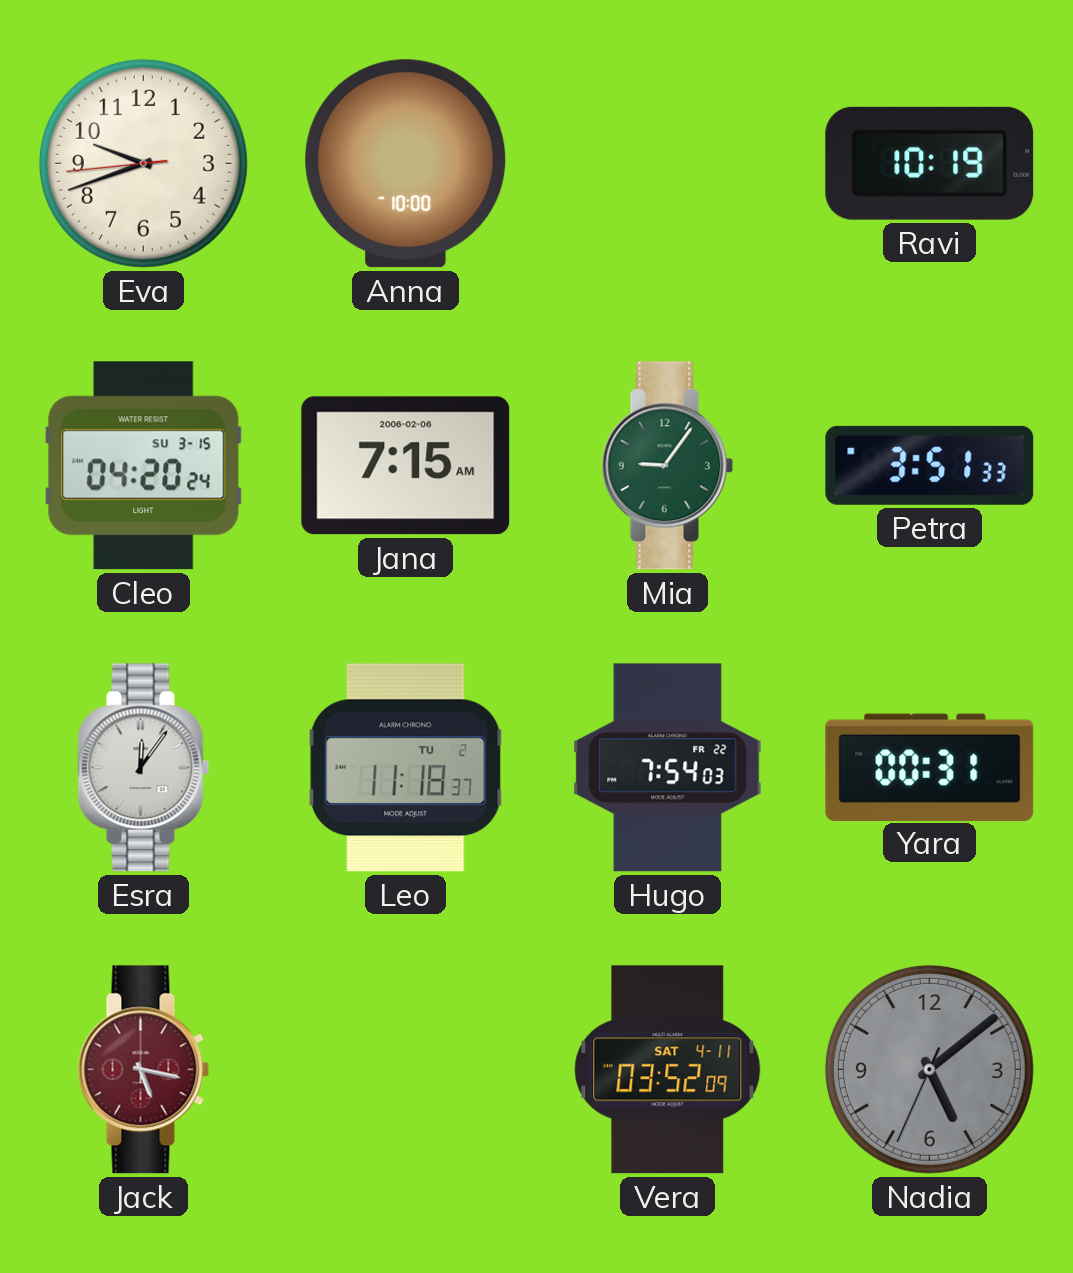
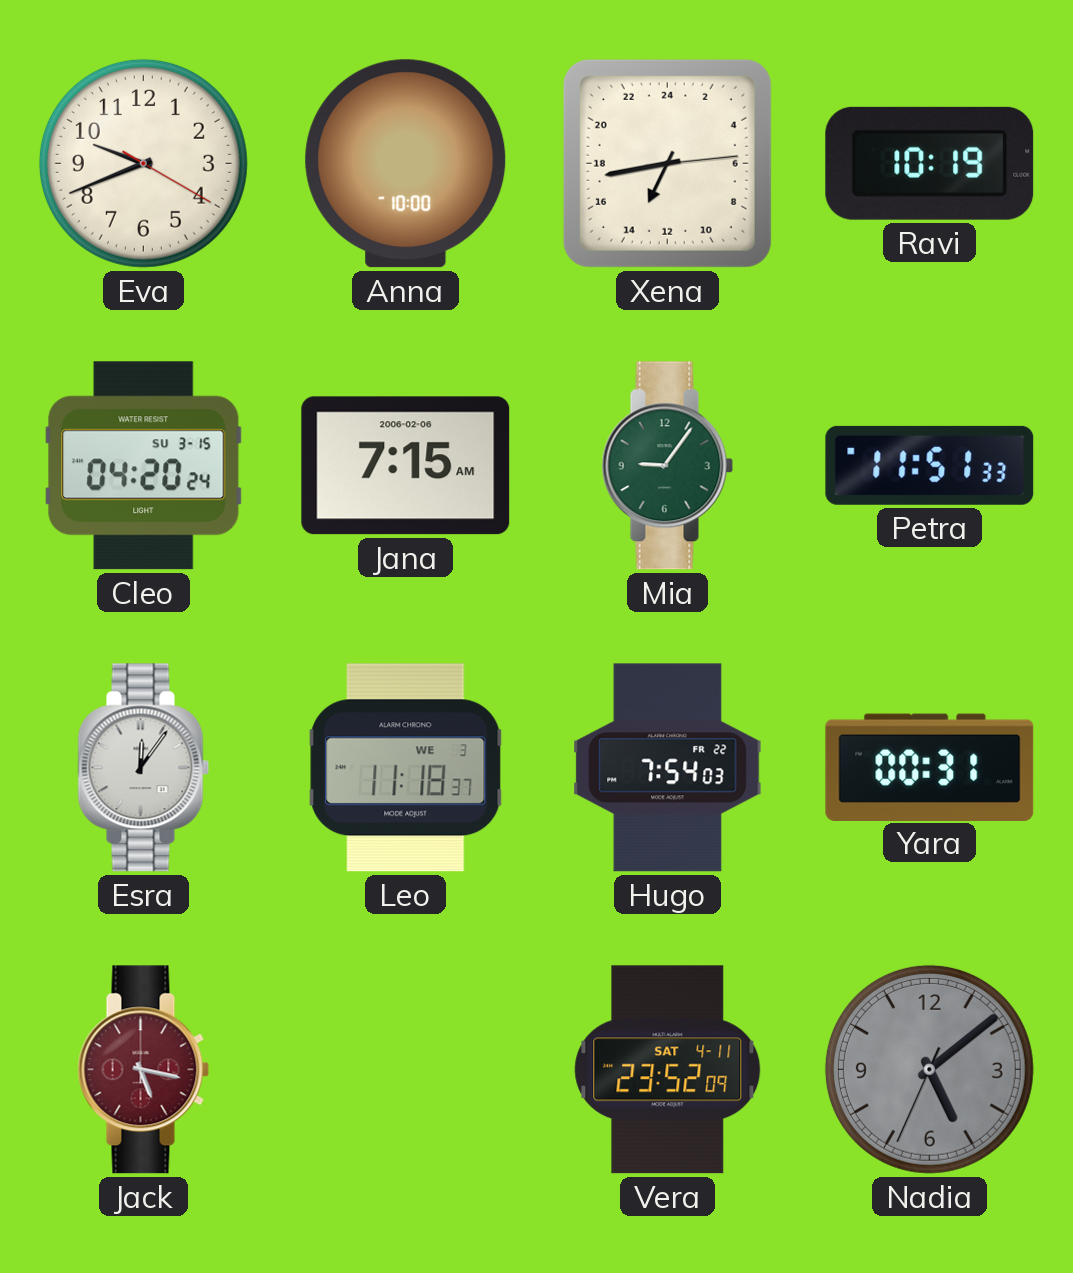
Eva: 9:41:44 -> 9:41:20 (143, 163)
Xena: none -> 13:43 (667, 163)
Petra: 3:51 -> 11:51 (930, 465)
Leo date: TU 2 -> WE 3 (406, 768)
Vera: 03:52 -> 23:52 (668, 1070)
